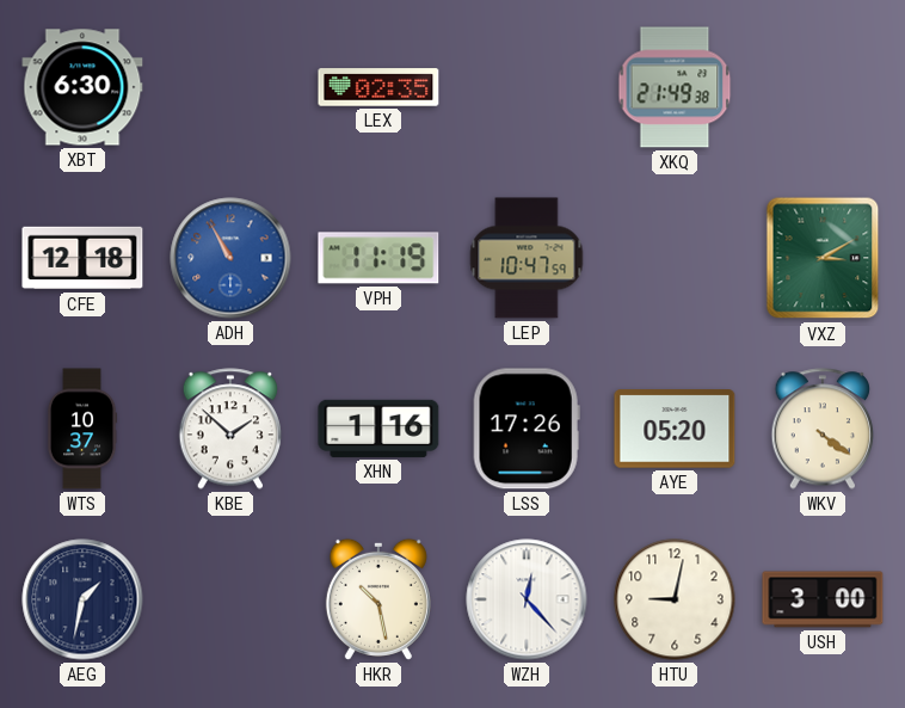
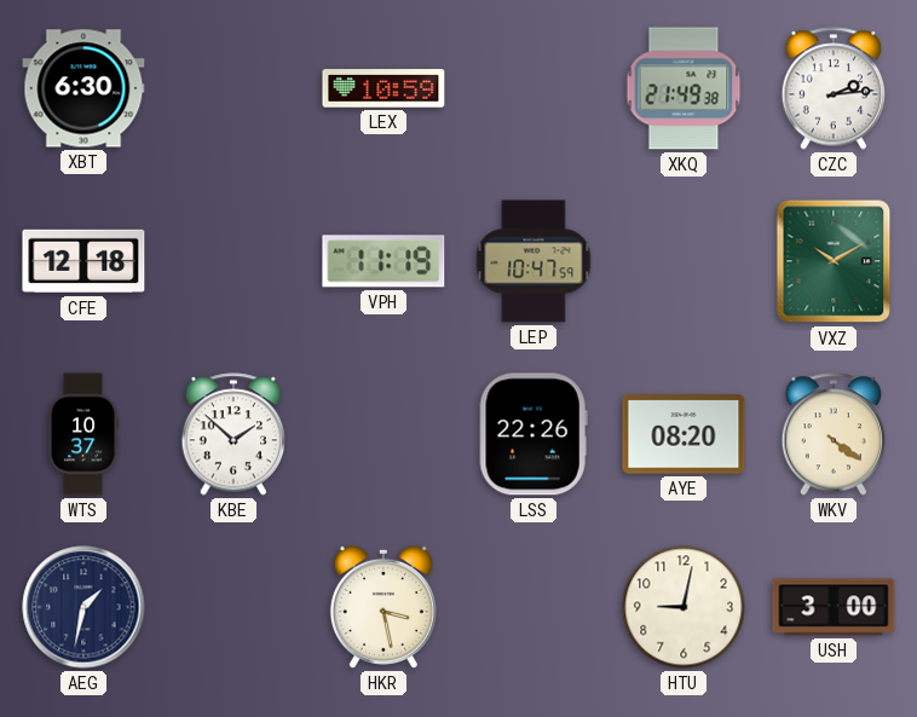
LEX: 02:35 -> 10:59 (383, 88)
CZC: none -> 2:14 (834, 88)
ADH: 10:55 -> none (230, 258)
VXZ: 3:10 -> 10:10 (834, 261)
XHN: 1:16 -> none (378, 429)
LSS: 17:26 -> 22:26 (534, 434)
AYE: 05:20 -> 08:20 (684, 434)
HKR: 10:28 -> 3:28 (383, 607)
WZH: 12:23 -> none (527, 599)
